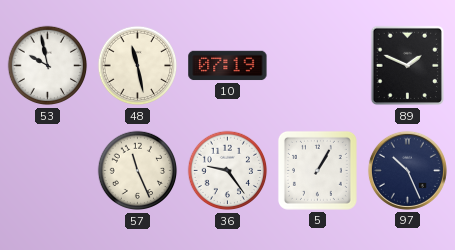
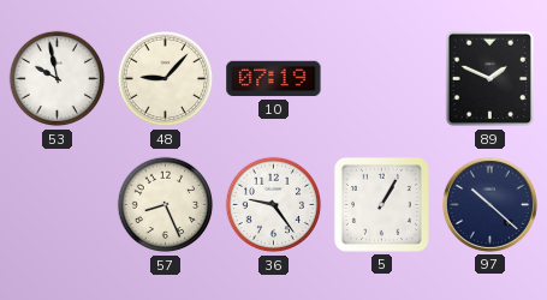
48: 11:28 -> 9:07 (166, 79)
57: 11:26 -> 8:26 (166, 205)
97: 10:26 -> 10:22 (489, 204)
